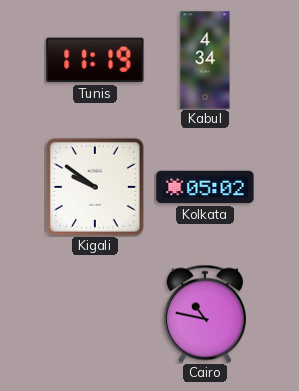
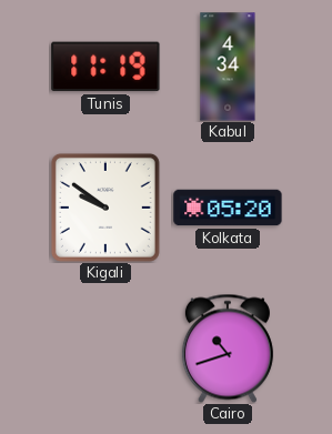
Kolkata: 05:02 -> 05:20 (228, 208)
Cairo: 10:47 -> 10:42 (228, 349)
